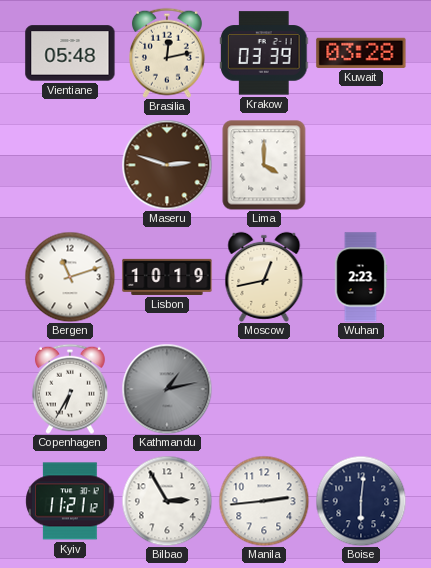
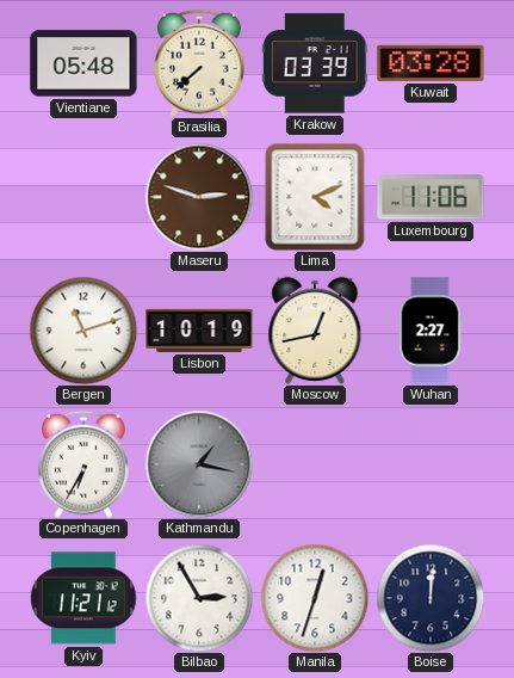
Brasilia: 12:13 -> 7:38 (199, 63)
Lima: 4:00 -> 4:11 (315, 197)
Luxembourg: none -> 11:06 (431, 197)
Wuhan: 2:23 -> 2:27 (431, 331)
Kathmandu: 1:13 -> 1:17 (199, 464)
Manila: 2:44 -> 12:33 (315, 598)
Boise: 6:01 -> 12:01 (431, 598)
